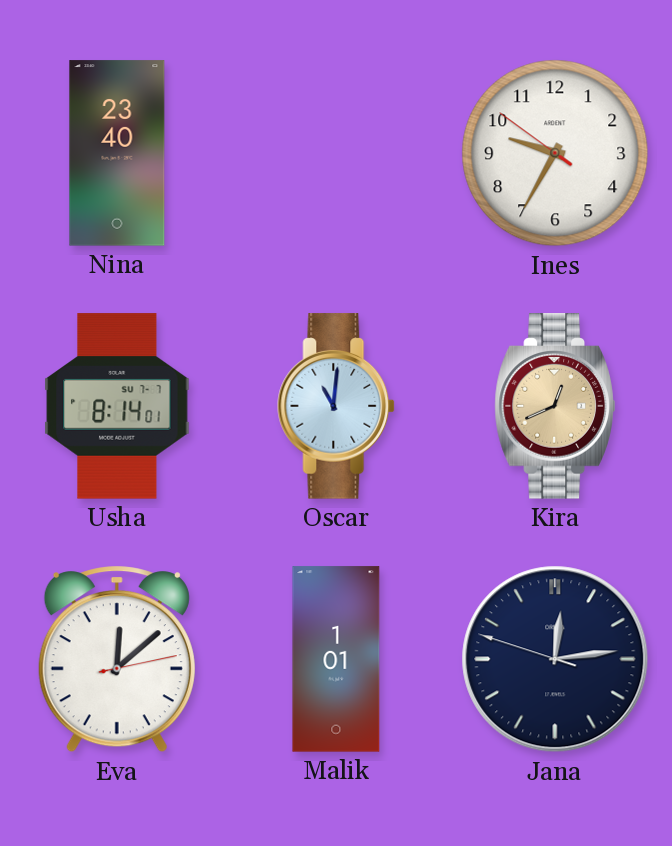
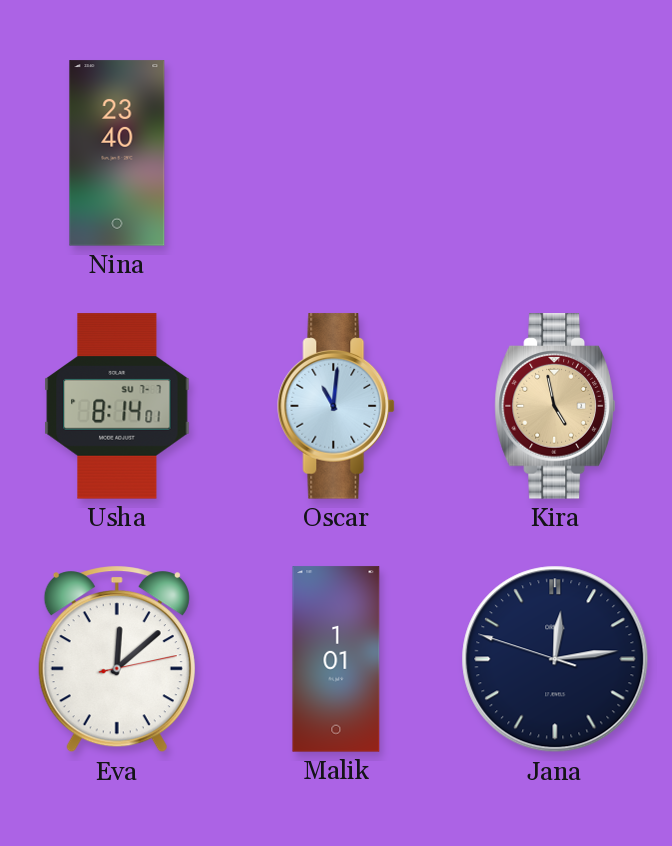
Ines: 9:34 -> none (555, 153)
Kira: 12:41 -> 4:58 (555, 406)
